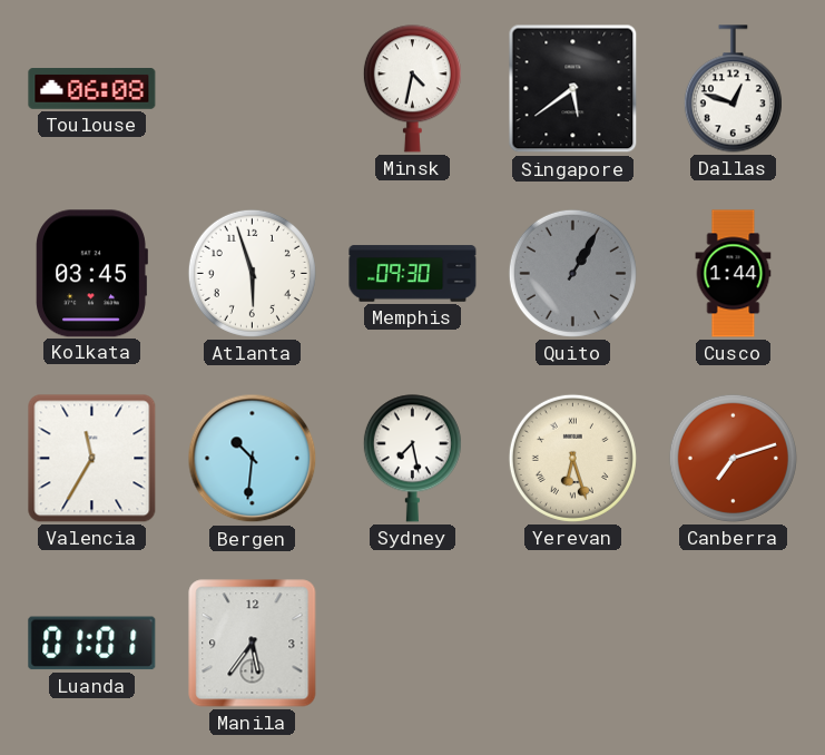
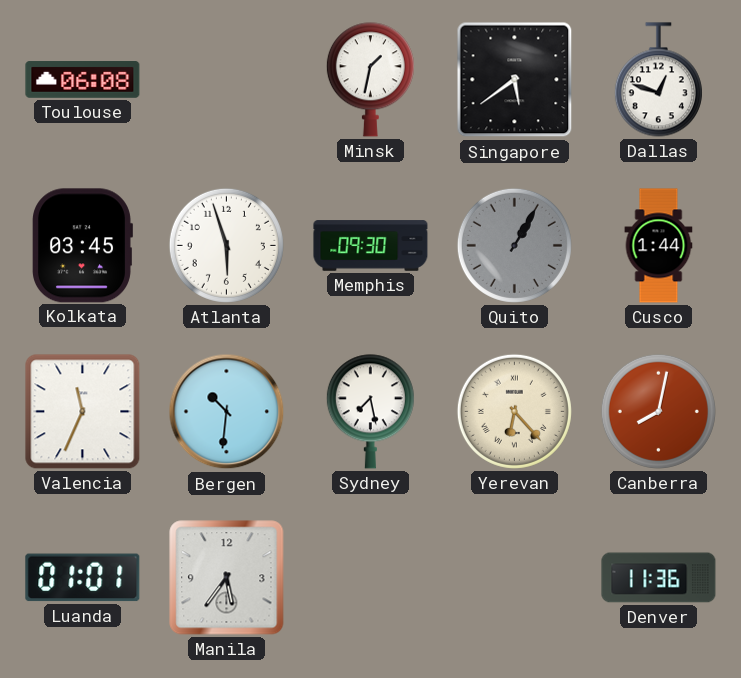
Minsk: 4:32 -> 1:32 (370, 80)
Valencia: 11:35 -> 11:34 (83, 412)
Yerevan: 6:27 -> 6:23 (514, 411)
Canberra: 7:12 -> 8:02 (658, 411)
Denver: none -> 11:36 (659, 578)
